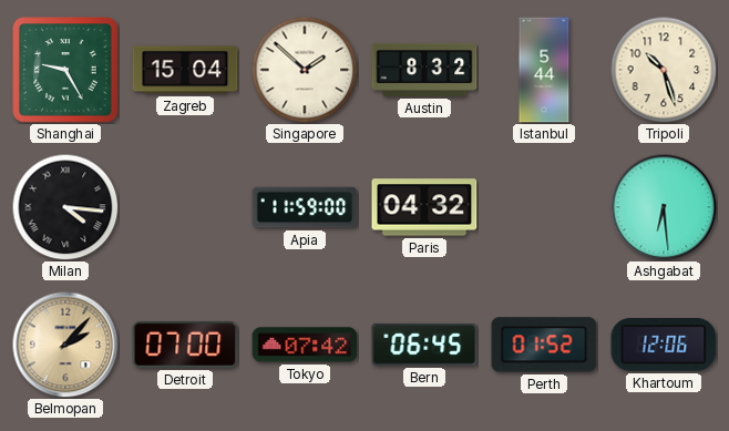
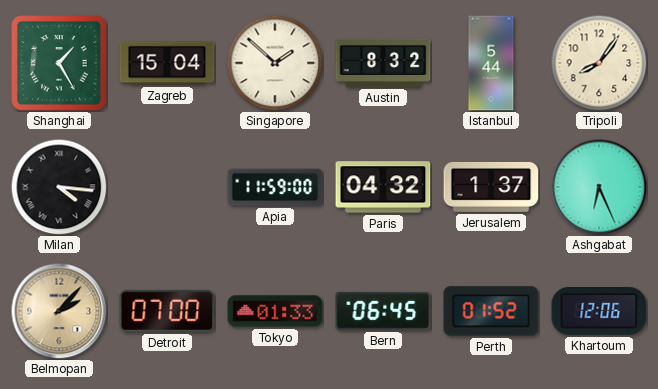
Shanghai: 9:25 -> 1:25 (59, 63)
Tripoli: 10:27 -> 8:06 (599, 63)
Jerusalem: none -> 1:37 (491, 187)
Ashgabat: 6:29 -> 6:26 (599, 187)
Tokyo: 07:42 -> 01:33 (275, 311)
